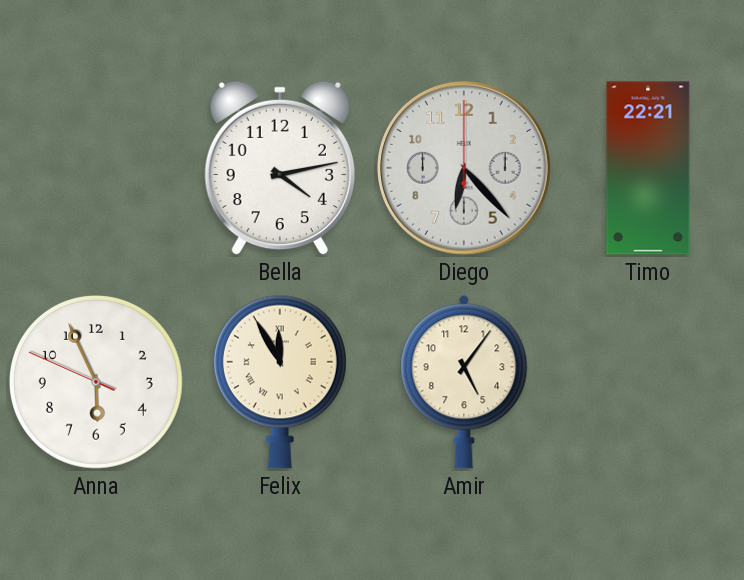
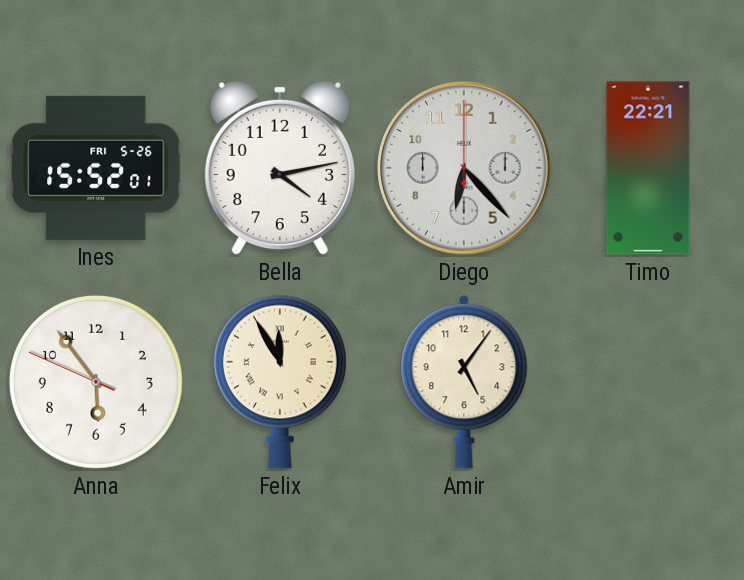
Ines: none -> 15:52 (96, 168)
Anna: 5:55 -> 5:53 (96, 382)
